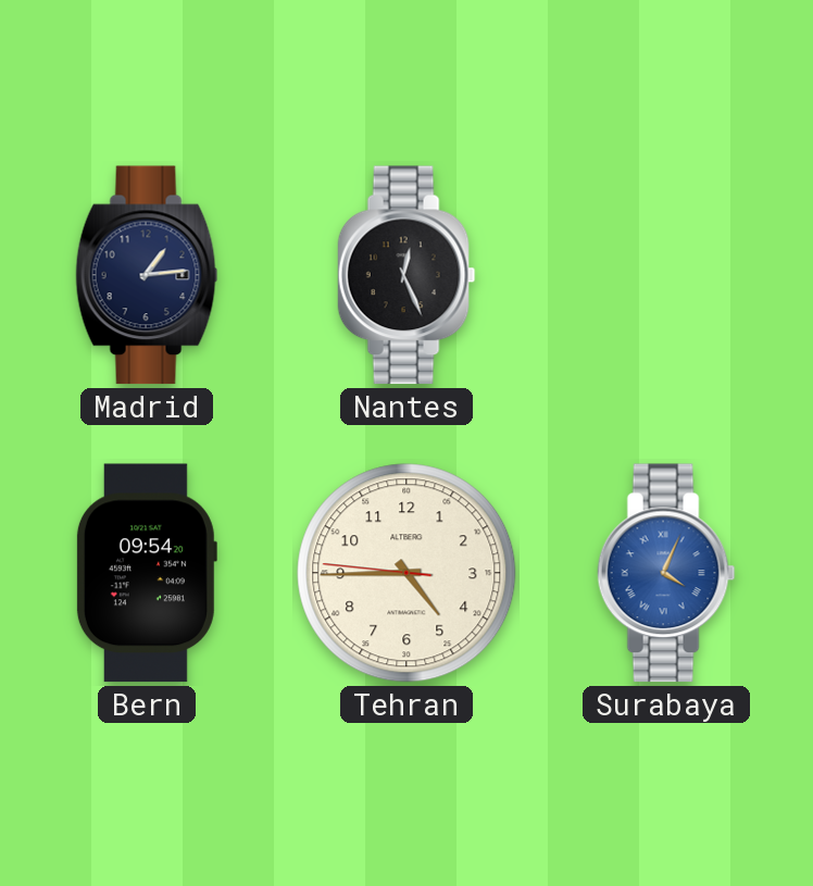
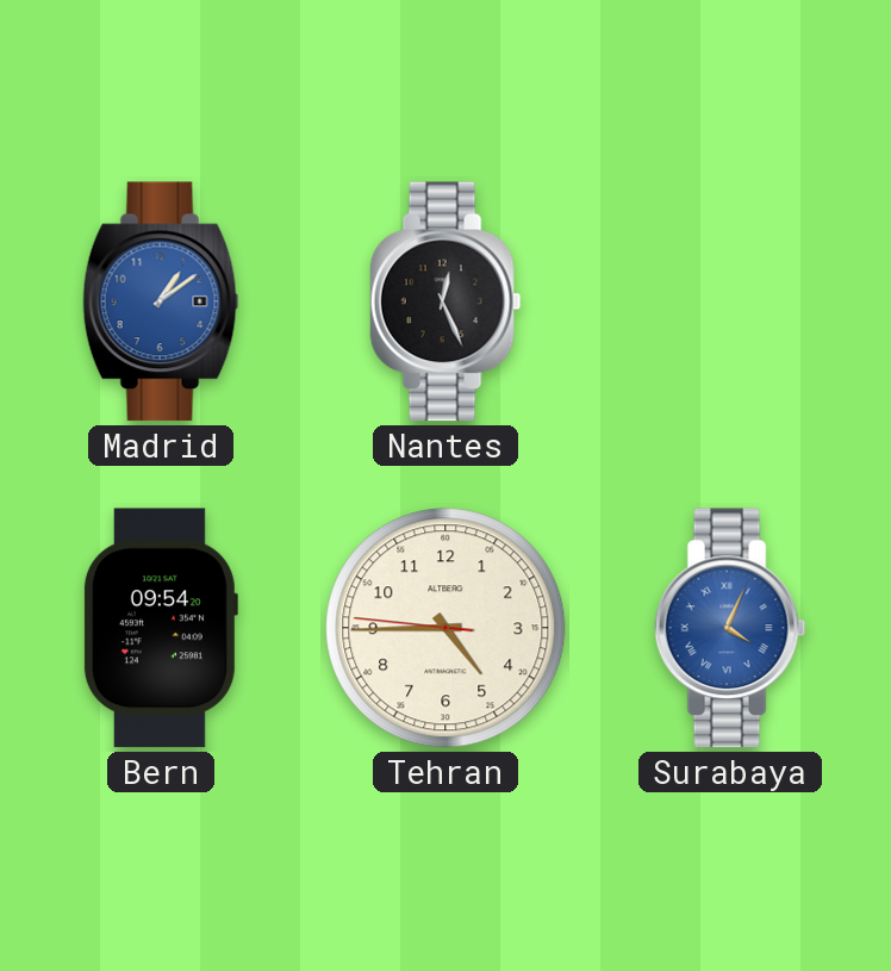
Madrid: 1:14 -> 1:09 (161, 301)
Madrid dial: navy -> blue (161, 301)
